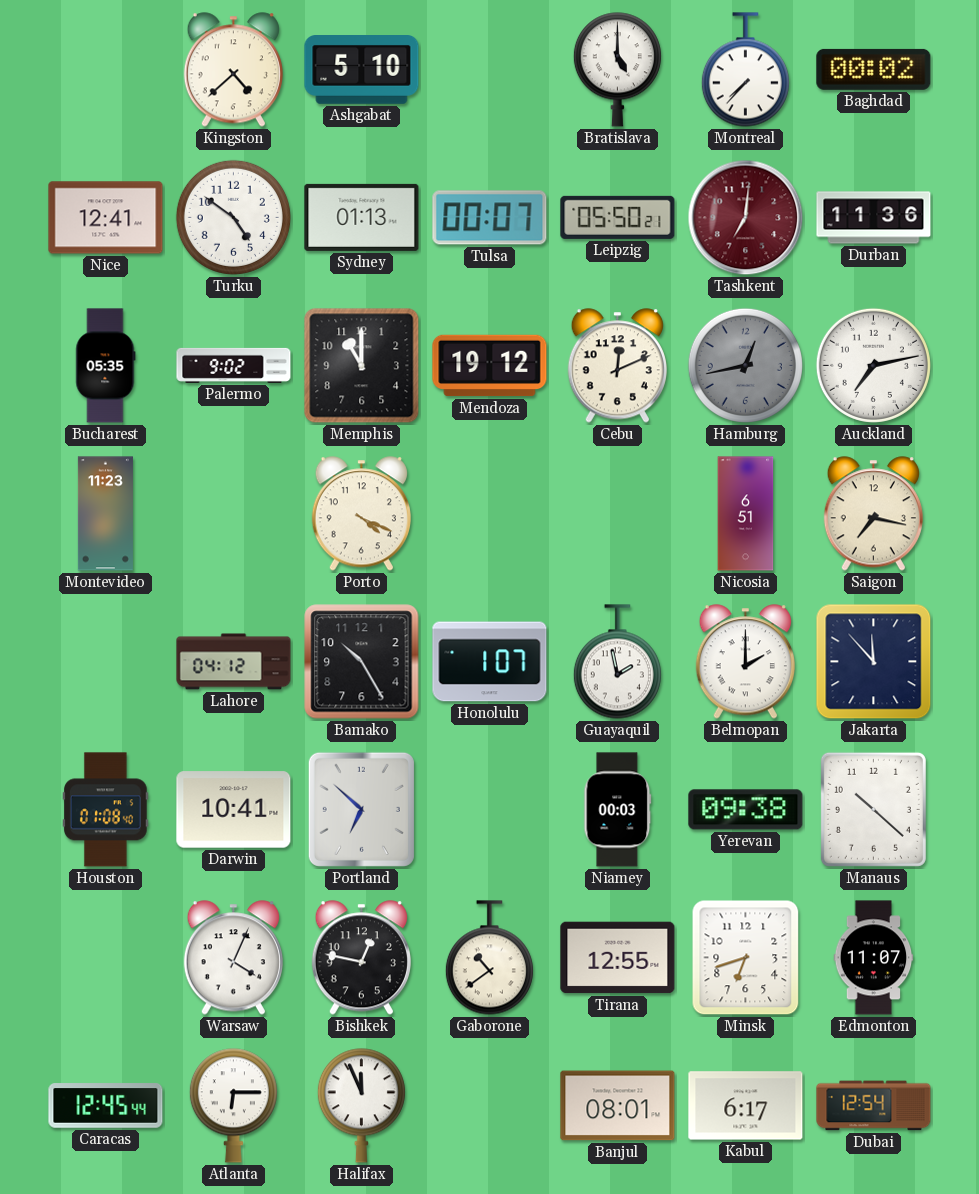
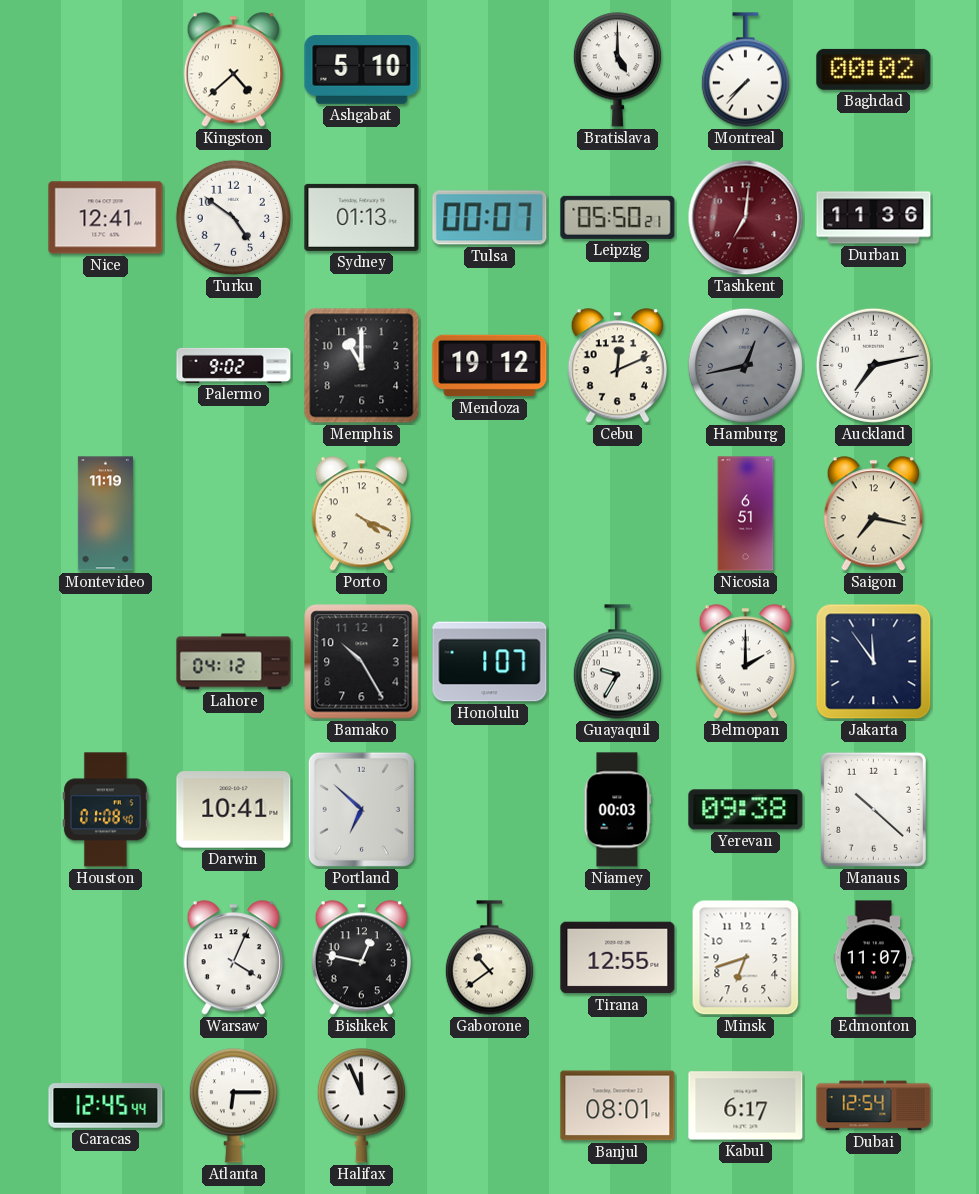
Bucharest: 05:35 -> none (106, 366)
Montevideo: 11:23 -> 11:19 (105, 514)
Guayaquil: 1:58 -> 9:35 (617, 662)
Jakarta: 11:53 -> 11:54 (874, 662)
